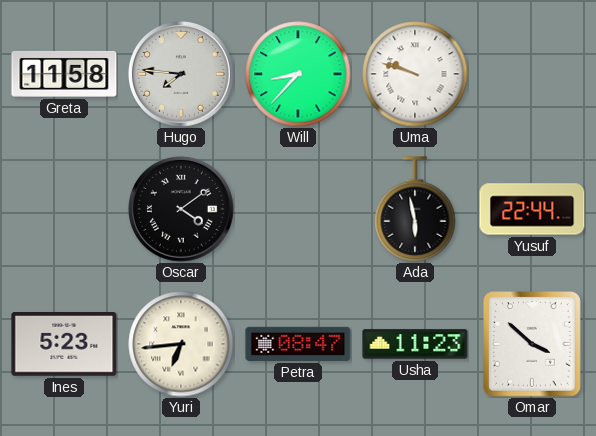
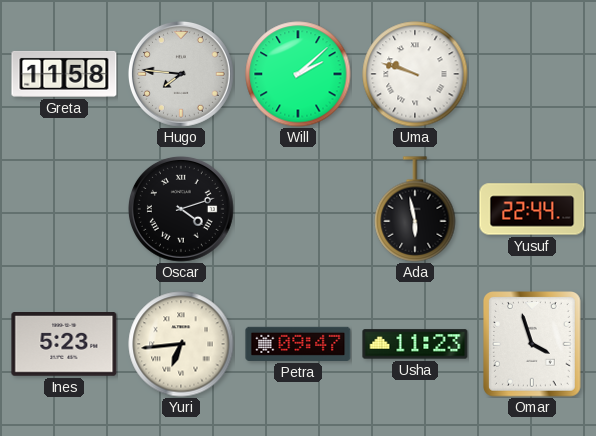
Will: 8:37 -> 2:08 (298, 74)
Oscar: 4:09 -> 4:12 (181, 209)
Petra: 08:47 -> 09:47 (298, 344)
Omar: 3:52 -> 3:57 (533, 345)
